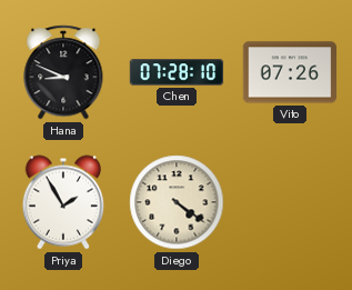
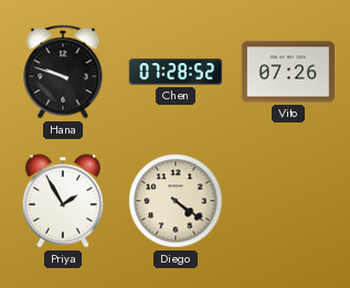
Hana: 8:49 -> 9:48 (63, 72)
Chen: 07:28:10 -> 07:28:52 (176, 72)
